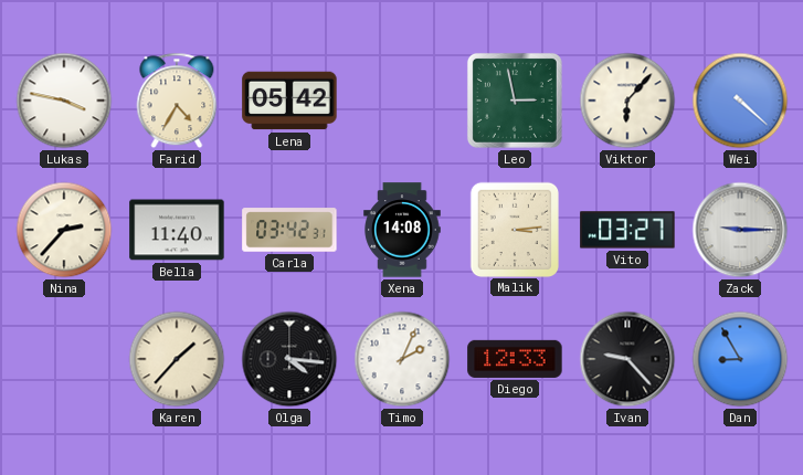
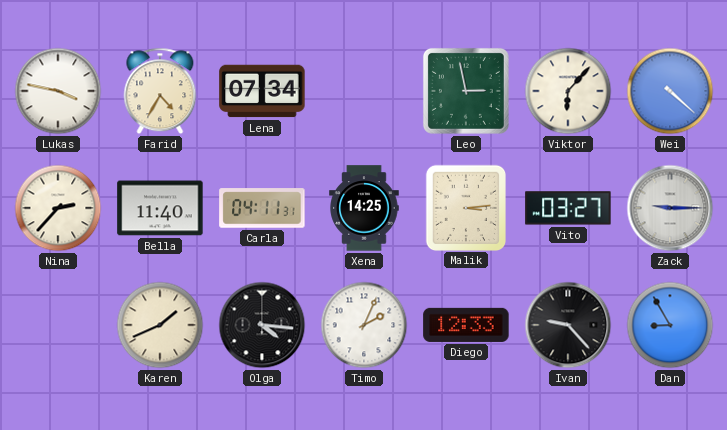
Lena: 05:42 -> 07:34 (262, 91)
Carla: 03:42 -> 04:11 (262, 208)
Xena: 14:08 -> 14:25 (364, 208)
Karen: 1:37 -> 1:41 (160, 325)
